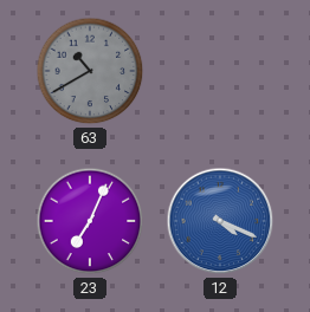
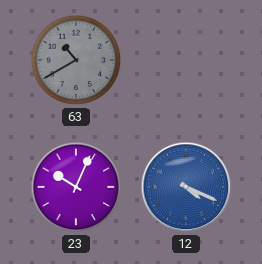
23: 7:04 -> 10:04 (76, 187)
